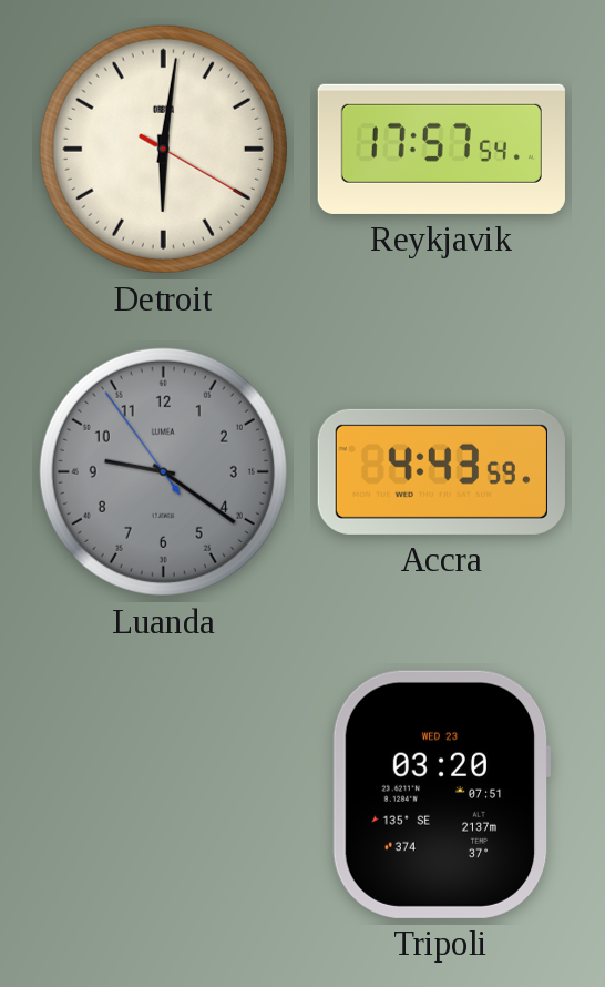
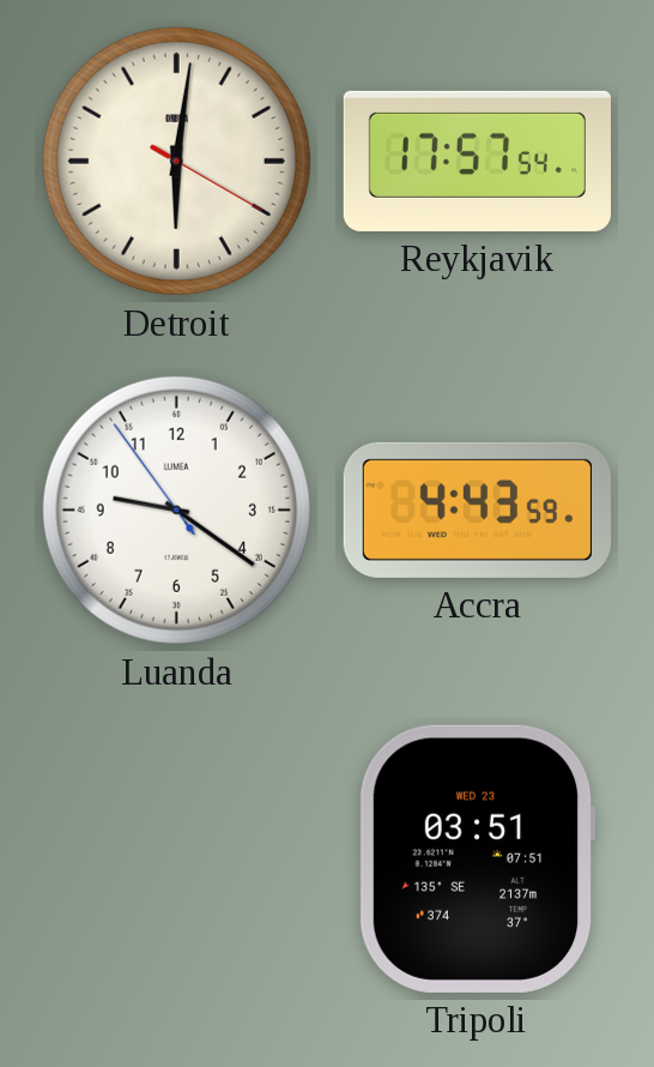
Luanda dial: grey -> white (176, 510)
Tripoli: 03:20 -> 03:51 (477, 858)
